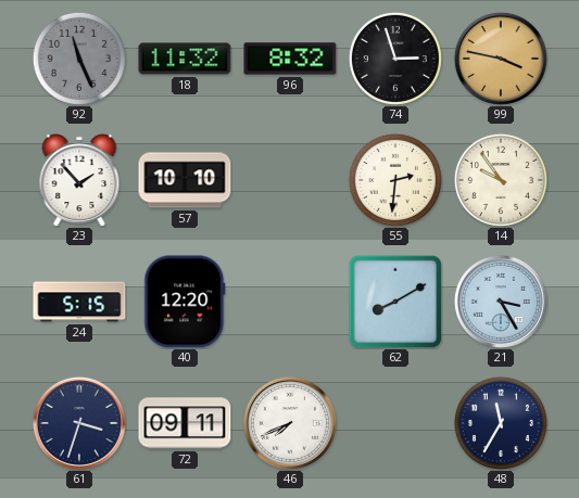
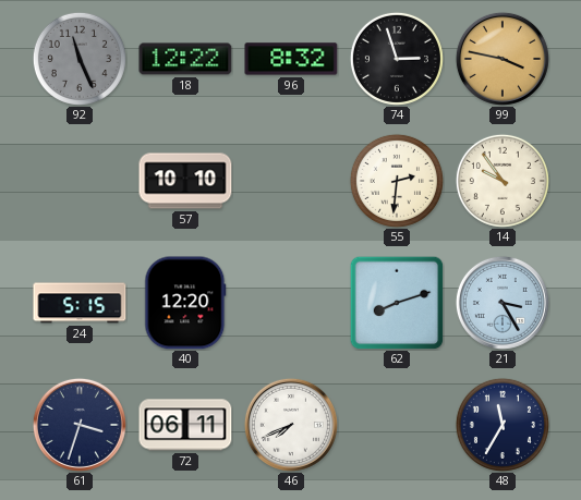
18: 11:32 -> 12:22 (185, 59)
23: 1:53 -> none (79, 180)
62: 8:10 -> 8:12 (397, 303)
72: 09:11 -> 06:11 (185, 425)
